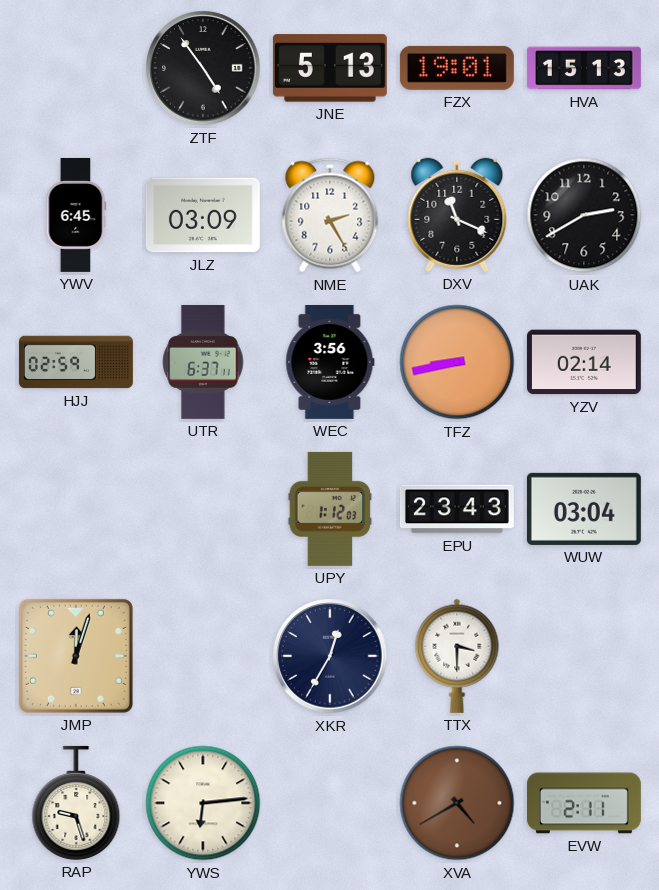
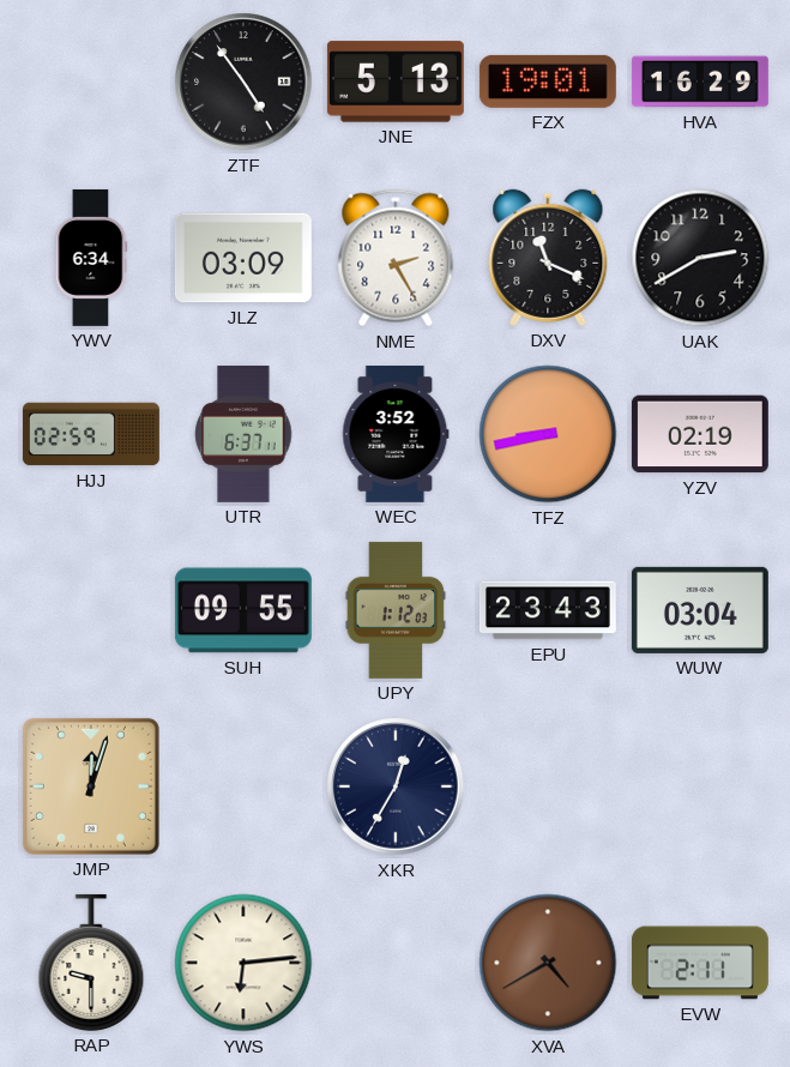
HVA: 15:13 -> 16:29 (700, 82)
YWV: 6:45 -> 6:34 (91, 258)
WEC: 3:56 -> 3:52 (396, 434)
YZV: 02:14 -> 02:19 (700, 434)
SUH: none -> 09:55 (243, 610)
TTX: 3:30 -> none (457, 656)
RAP: 9:27 -> 9:30 (91, 963)
